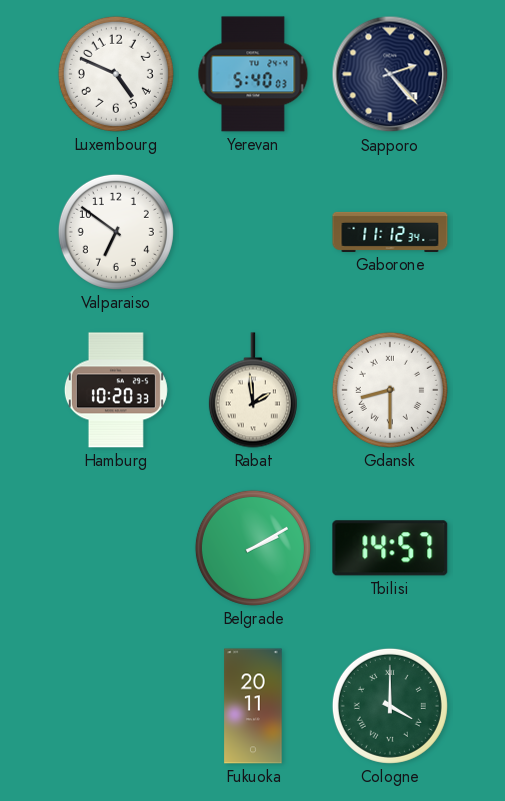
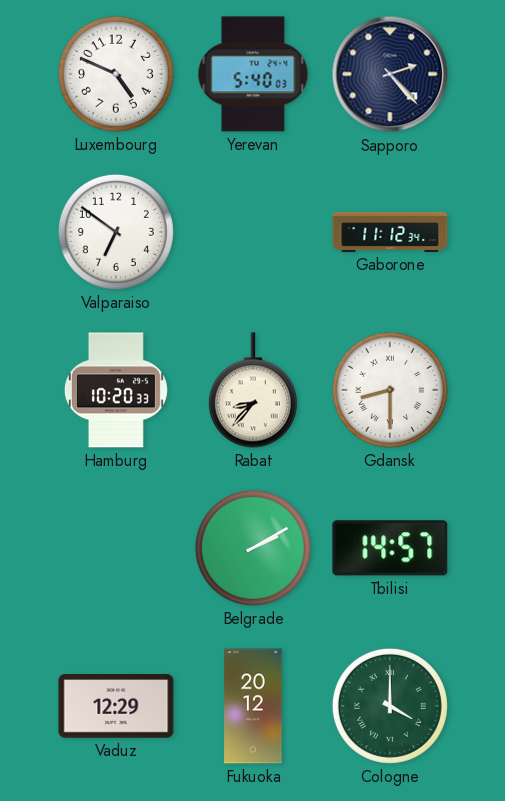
Rabat: 1:59 -> 8:37 (253, 390)
Vaduz: none -> 12:29 (116, 706)
Fukuoka: 20:11 -> 20:12 (253, 706)
